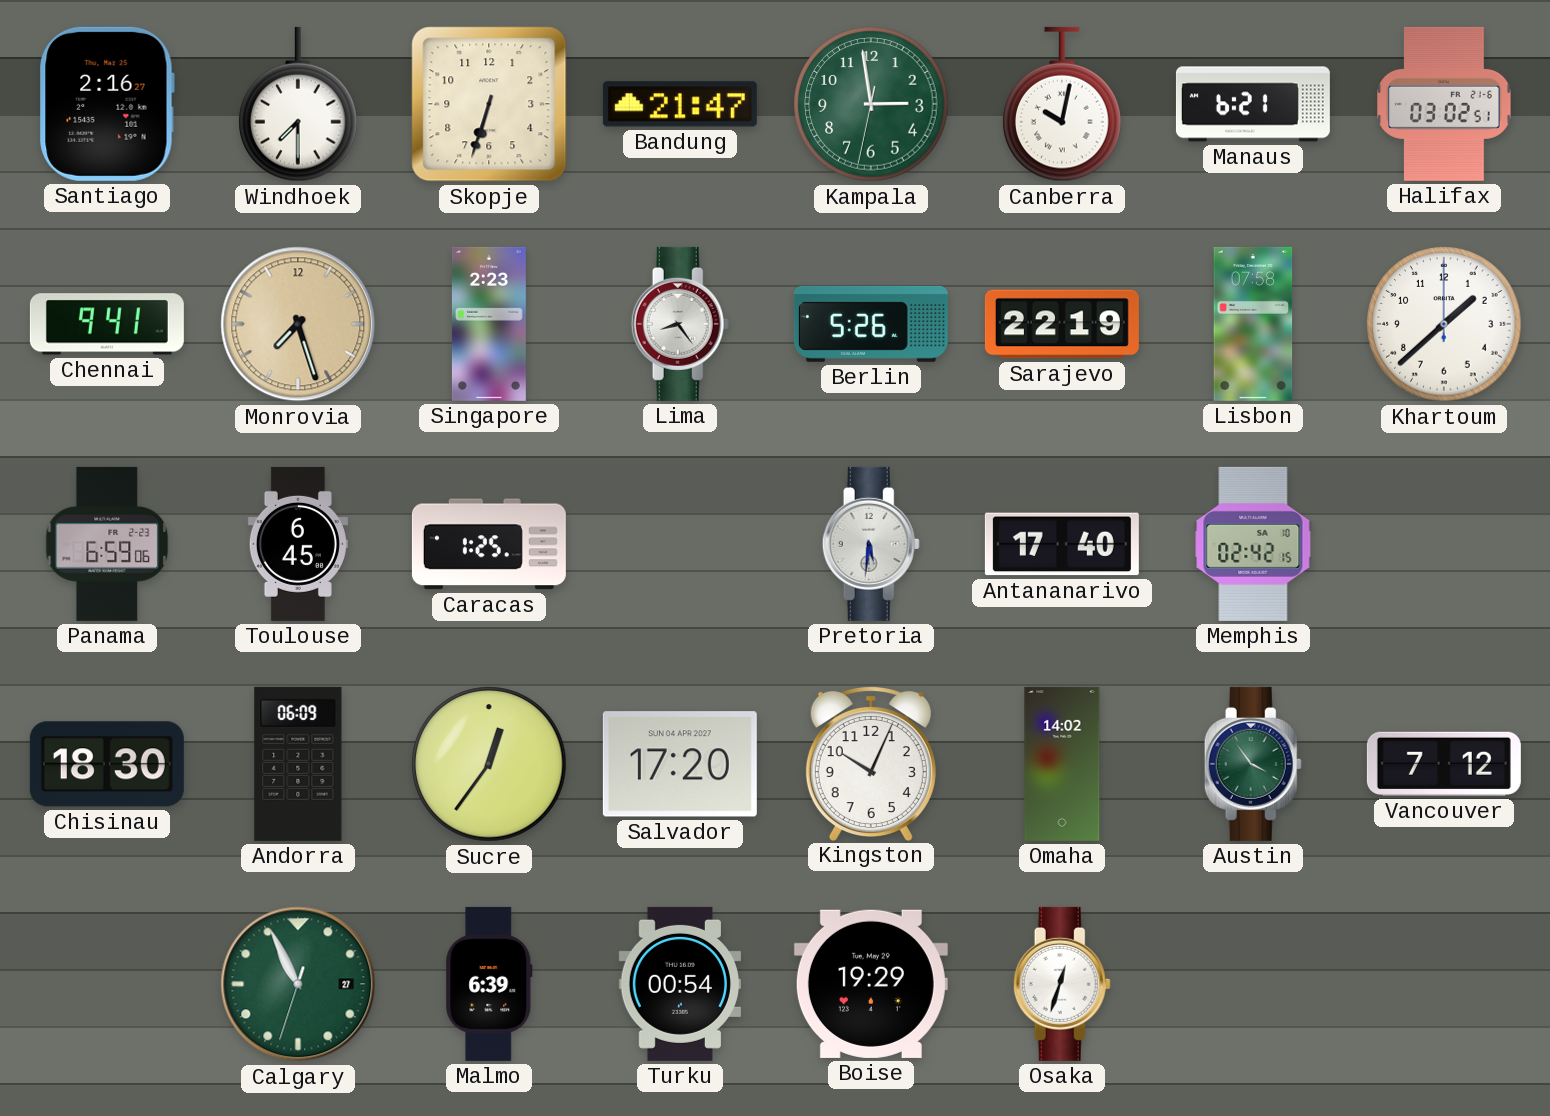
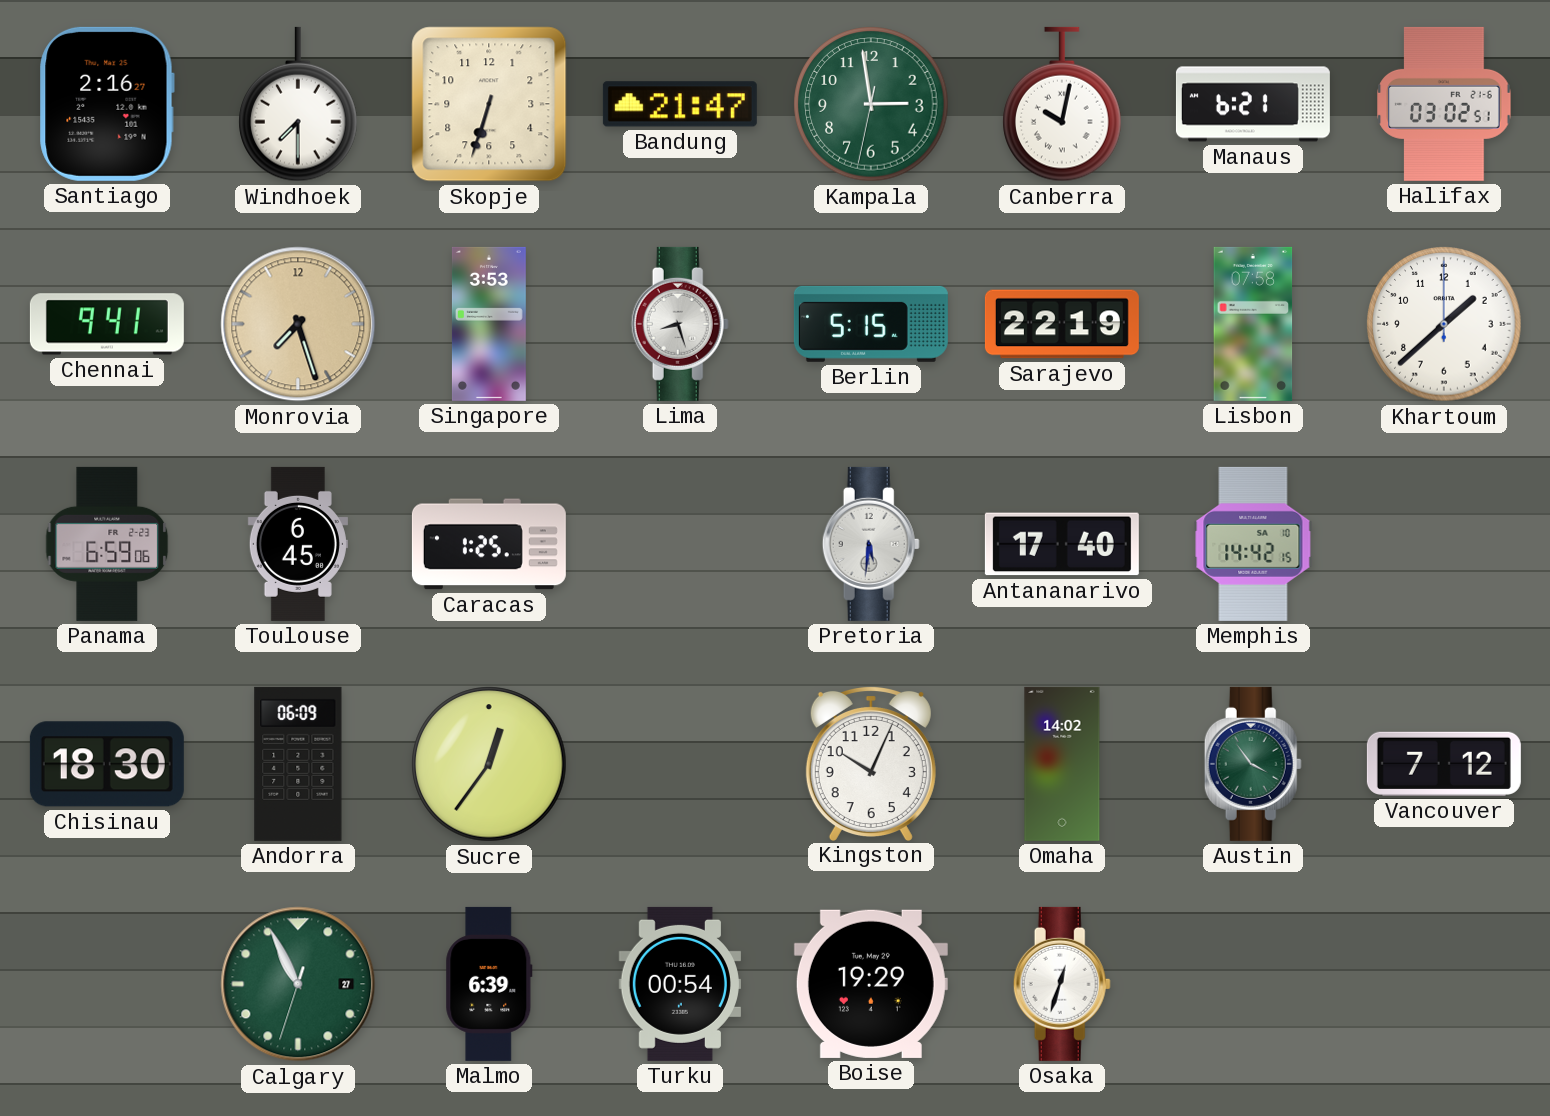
Singapore: 2:23 -> 3:53 (489, 324)
Lima: 8:24 -> 8:27 (680, 324)
Berlin: 5:26 -> 5:15 (871, 324)
Memphis: 02:42 -> 14:42 (1253, 544)
Salvador: 17:20 -> none (680, 764)
